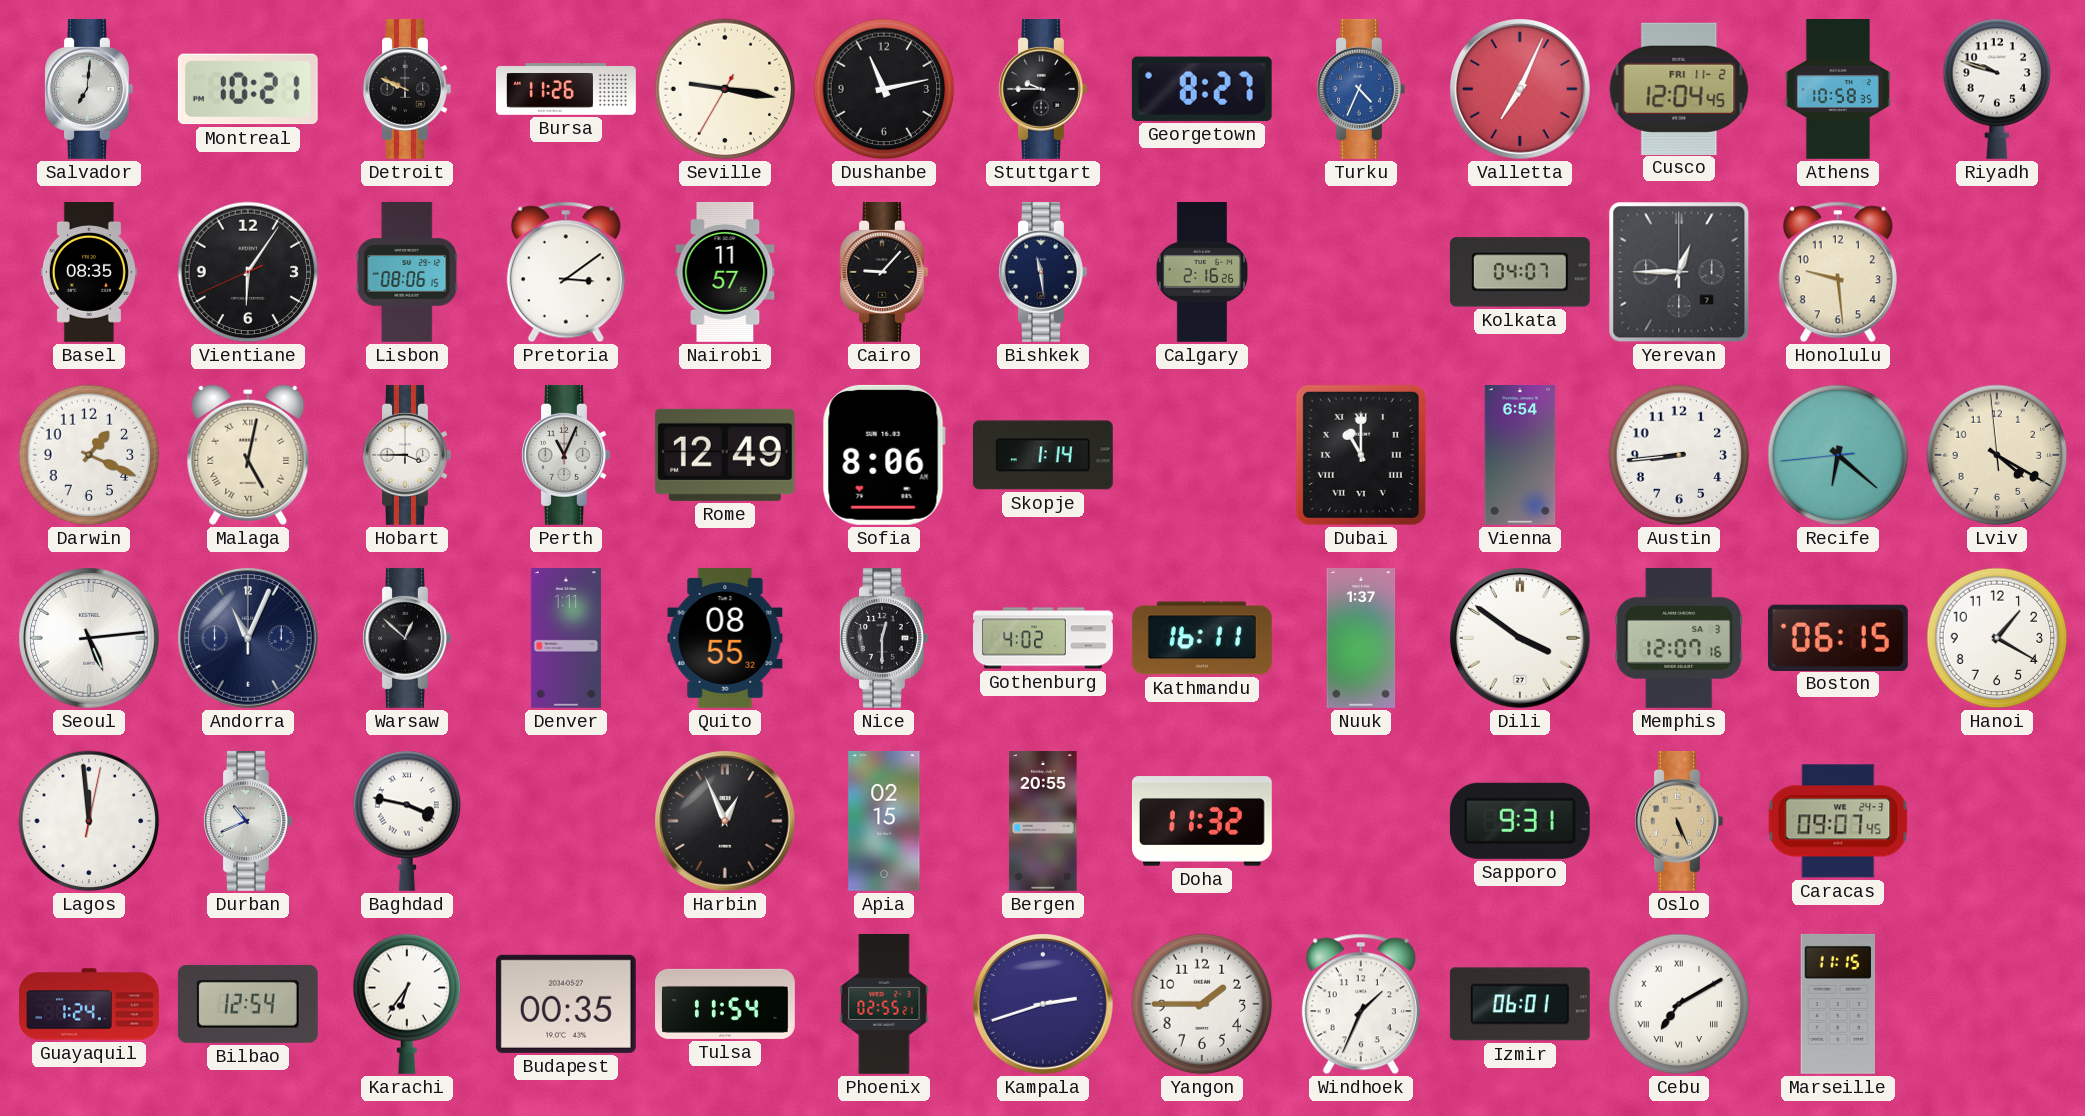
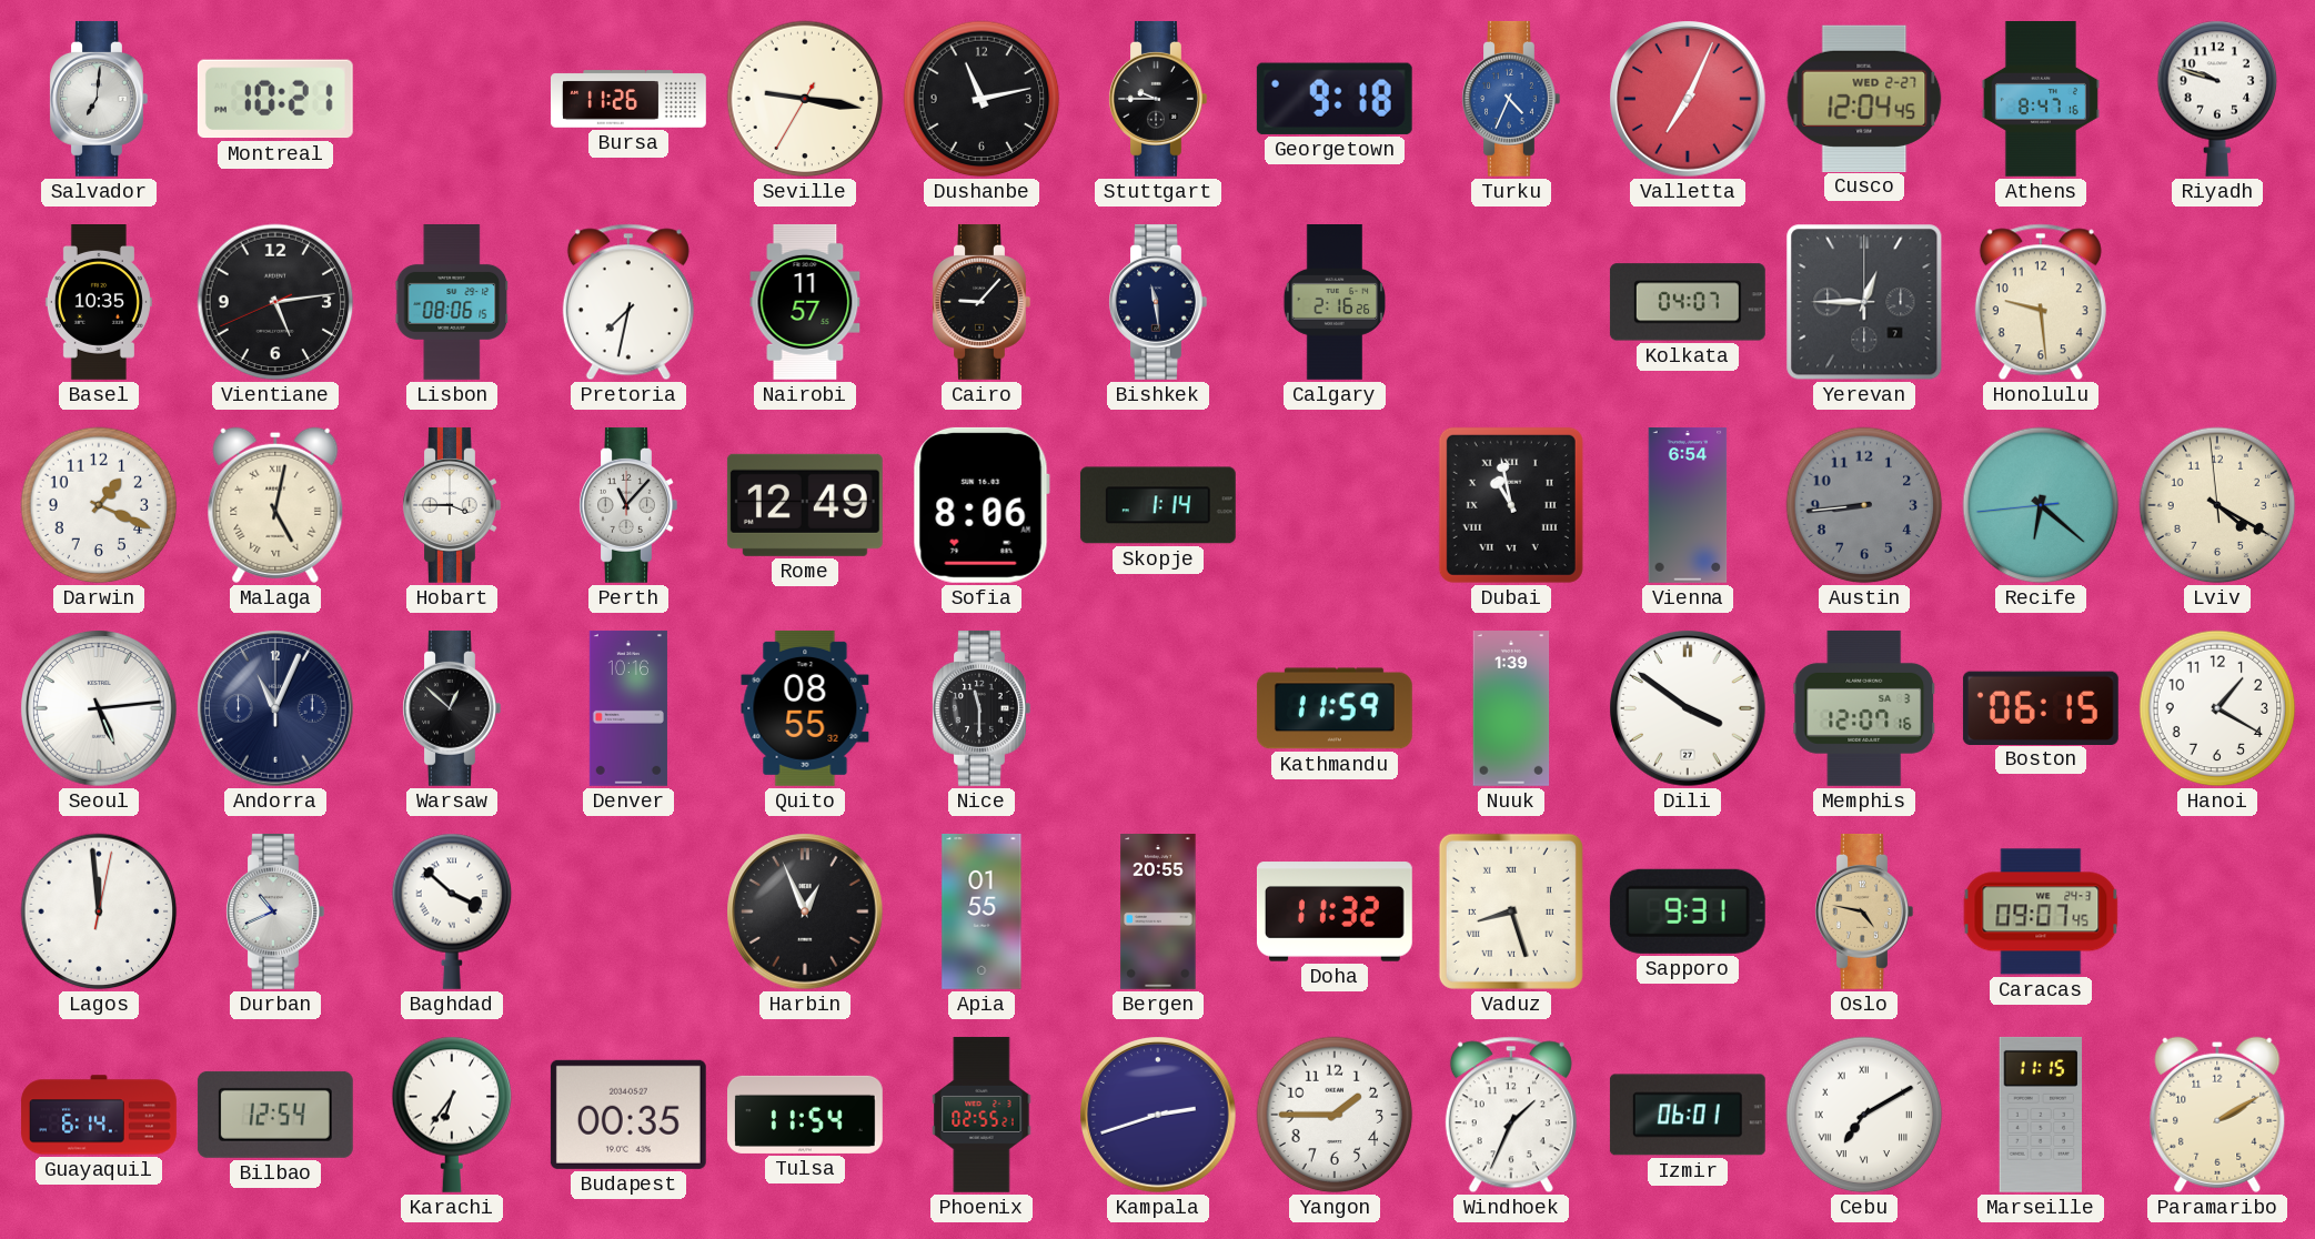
Detroit: 9:49 -> none (407, 89)
Georgetown: 8:27 -> 9:18 (1335, 99)
Cusco date: FRI 11-2 -> WED 2-27 (1864, 98)
Athens: 10:58 -> 8:47 (2041, 100)
Basel: 08:35 -> 10:35 (99, 303)
Vientiane: 6:05 -> 5:13 (275, 302)
Pretoria: 3:09 -> 7:32 (628, 302)
Perth: 11:04 -> 11:07 (628, 505)
Dubai: 11:00 -> 10:58 (1511, 505)
Austin dial: white -> grey (1864, 505)
Denver: 1:11 -> 10:16 (628, 709)
Nice: 12:30 -> 11:30 (982, 708)
Gothenburg: 4:02 -> none (1044, 638)
Kathmandu: 16:11 -> 11:59 (1335, 708)
Nuuk: 1:37 -> 1:39 (1511, 709)
Baghdad: 3:47 -> 3:52 (452, 911)
Apia: 02:15 -> 01:55 (982, 911)
Vaduz: none -> 8:27 (1511, 911)
Oslo: 5:26 -> 4:47 (1864, 911)
Guayaquil: 1:24 -> 6:14 (99, 1115)
Paramaribo: none -> 2:10 (2217, 1115)
